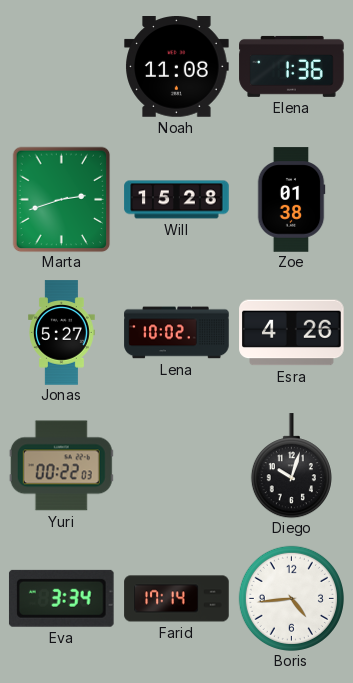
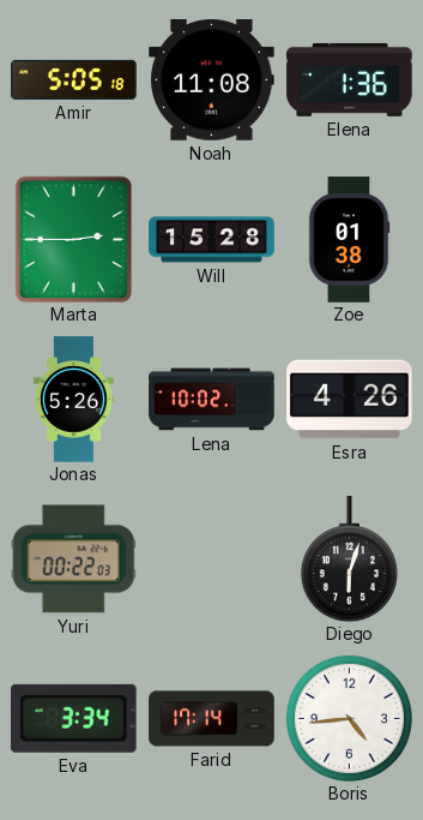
Amir: none -> 5:05 (74, 79)
Marta: 2:42 -> 2:45 (74, 239)
Jonas: 5:27 -> 5:26 (74, 400)
Diego: 10:03 -> 6:03 (349, 559)
